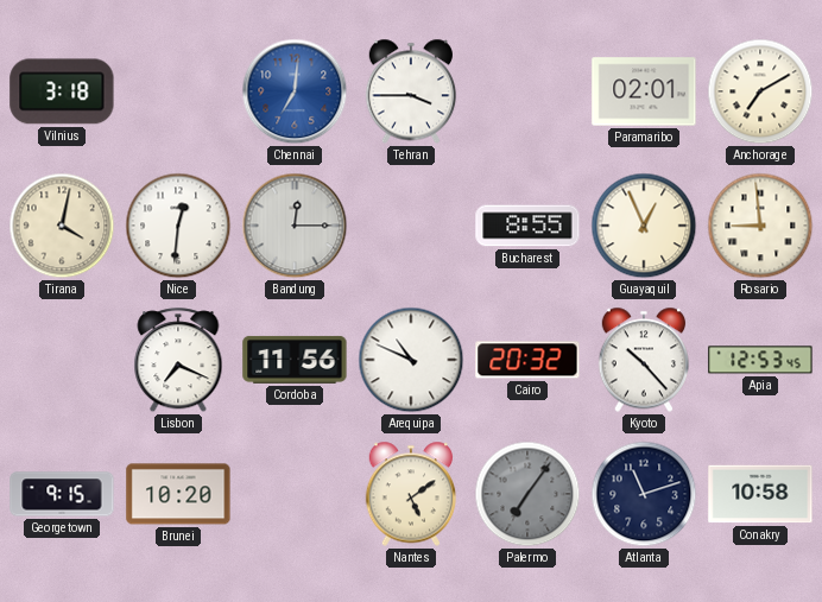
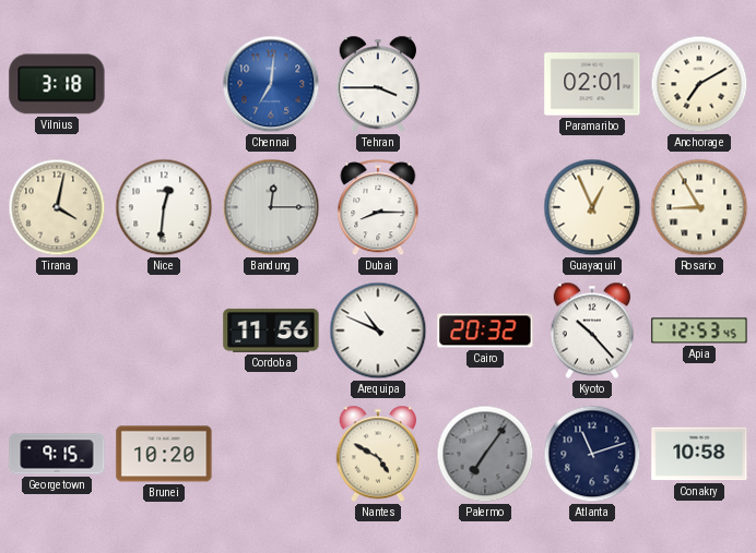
Dubai: none -> 8:15 (378, 208)
Bucharest: 8:55 -> none (527, 226)
Rosario: 8:59 -> 8:55 (699, 207)
Lisbon: 7:19 -> none (178, 361)
Nantes: 5:09 -> 4:50 (378, 454)
